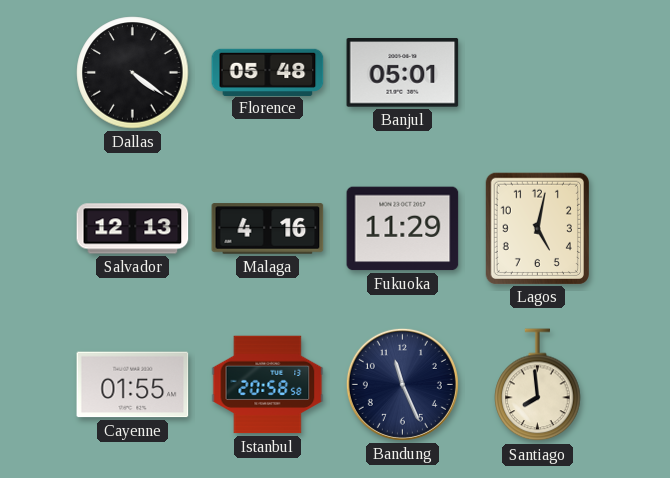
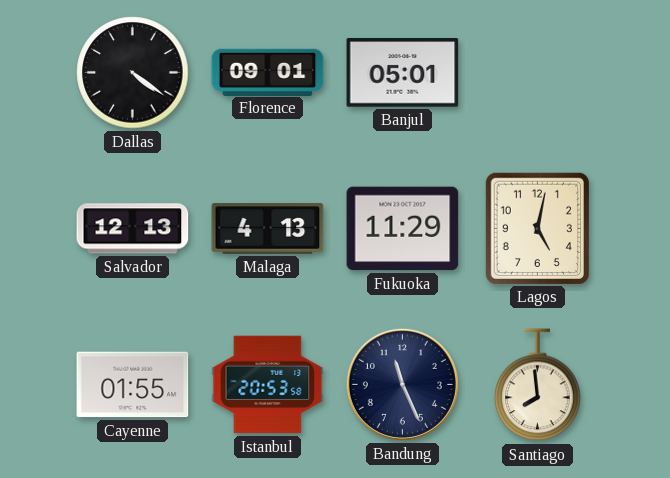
Florence: 05:48 -> 09:01 (268, 72)
Malaga: 4:16 -> 4:13 (268, 229)
Istanbul: 20:58 -> 20:53 (268, 385)
